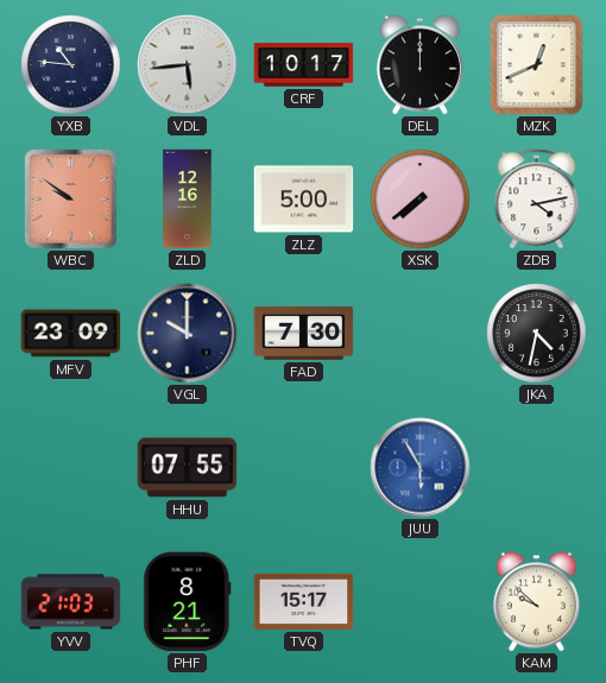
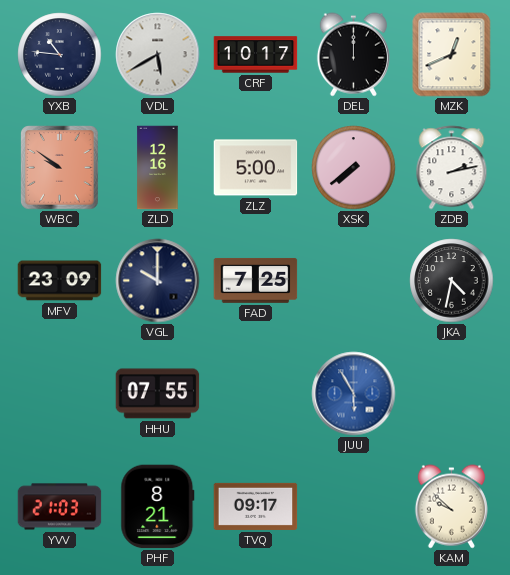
VDL: 5:44 -> 5:40 (158, 55)
ZDB: 4:13 -> 2:13 (452, 168)
FAD: 7:30 -> 7:25 (256, 280)
TVQ: 15:17 -> 09:17 (256, 506)
